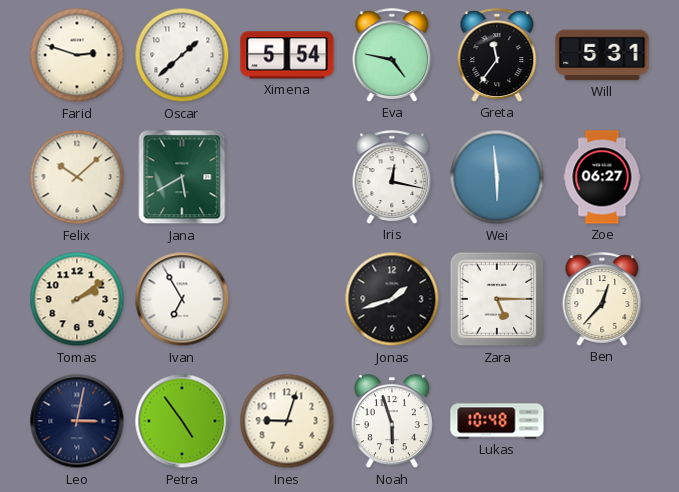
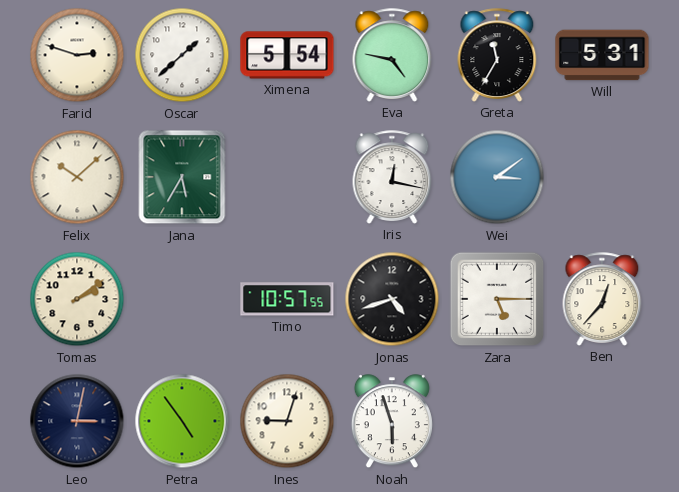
Greta: 11:36 -> 11:35 (497, 55)
Jana: 5:40 -> 5:35 (182, 177)
Wei: 5:59 -> 3:09 (497, 177)
Zoe: 06:27 -> none (602, 177)
Ivan: 6:55 -> none (182, 299)
Timo: none -> 10:57 (287, 299)
Jonas: 1:42 -> 4:42 (392, 299)
Lukas: 10:48 -> none (497, 421)
